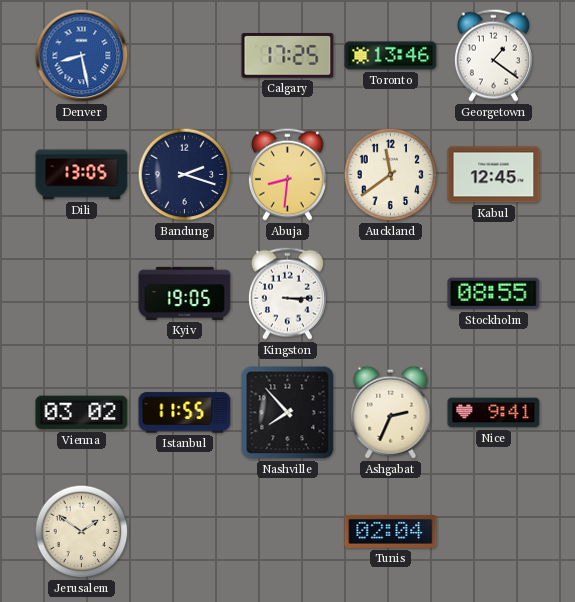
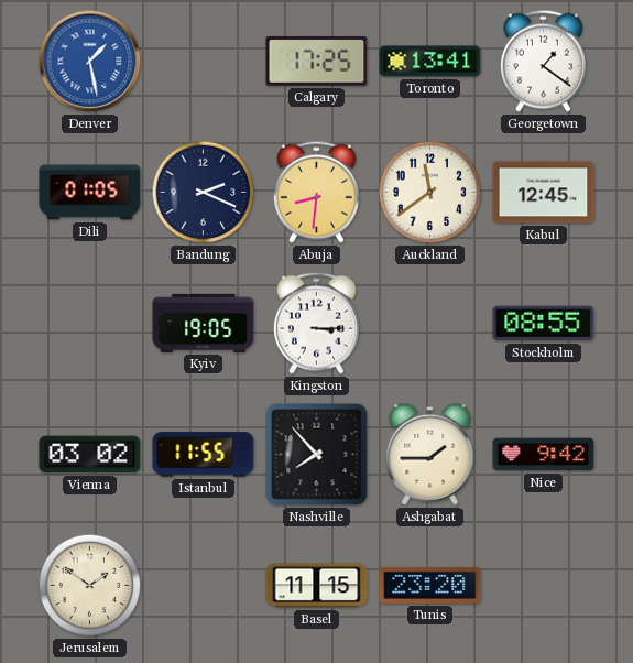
Denver: 8:28 -> 1:28 (90, 62)
Toronto: 13:46 -> 13:41 (430, 62)
Dili: 13:05 -> 01:05 (90, 193)
Bandung: 2:18 -> 2:19 (204, 193)
Ashgabat: 2:34 -> 1:45 (430, 454)
Nice: 9:41 -> 9:42 (544, 455)
Basel: none -> 11:15 (317, 586)
Tunis: 02:04 -> 23:20 (430, 585)
